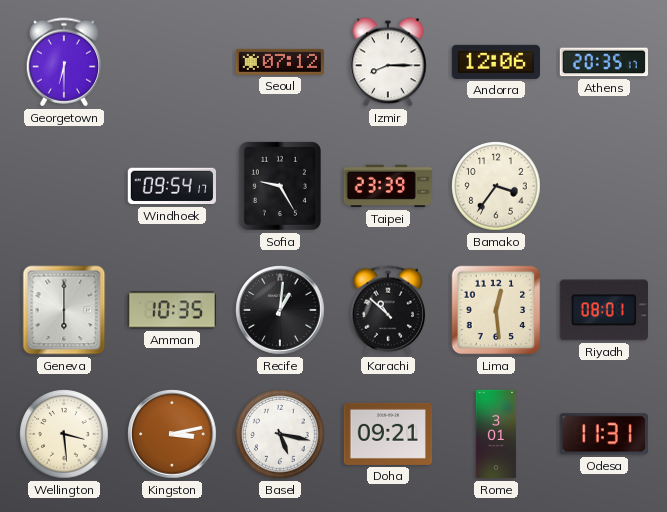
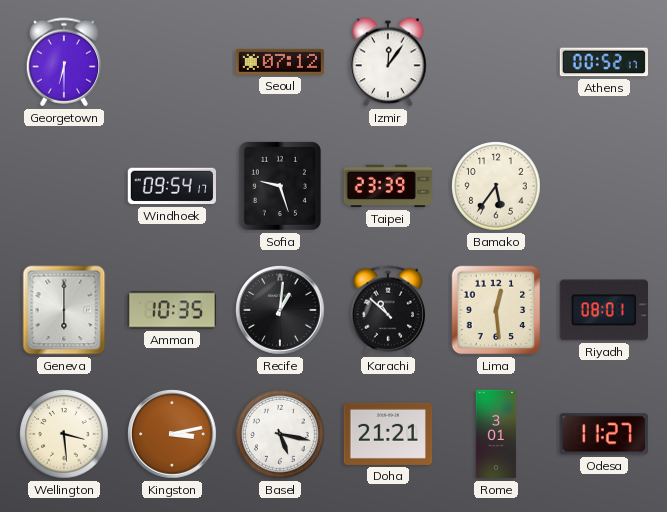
Izmir: 8:15 -> 12:06 (388, 62)
Andorra: 12:06 -> none (495, 62)
Athens: 20:35 -> 00:52 (603, 62)
Sofia: 9:25 -> 9:27 (280, 186)
Bamako: 3:36 -> 5:36 (496, 186)
Doha: 09:21 -> 21:21 (388, 434)
Odesa: 11:31 -> 11:27 (604, 434)
